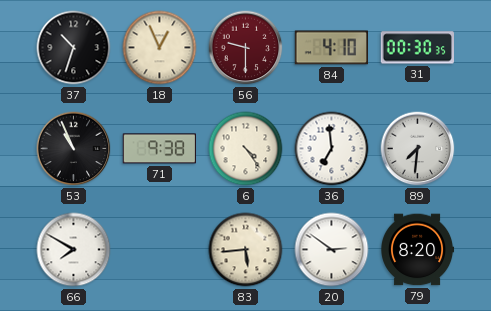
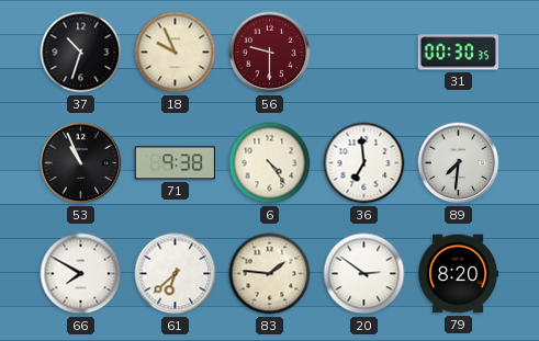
18: 12:56 -> 9:56 (176, 53)
84: 4:10 -> none (331, 48)
61: none -> 6:38 (176, 274)
83: 5:44 -> 1:46 (270, 274)
